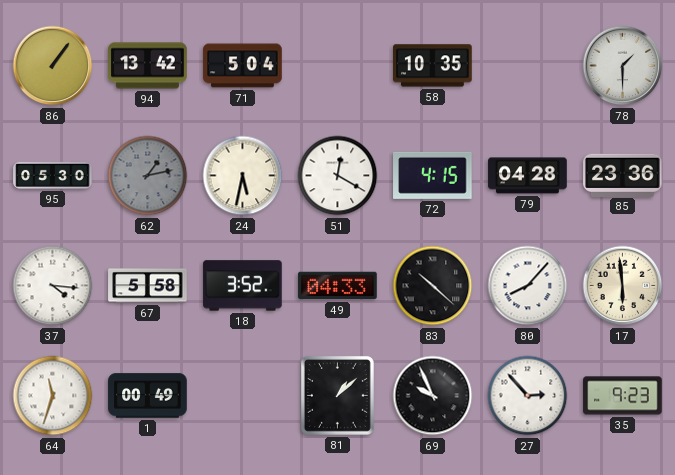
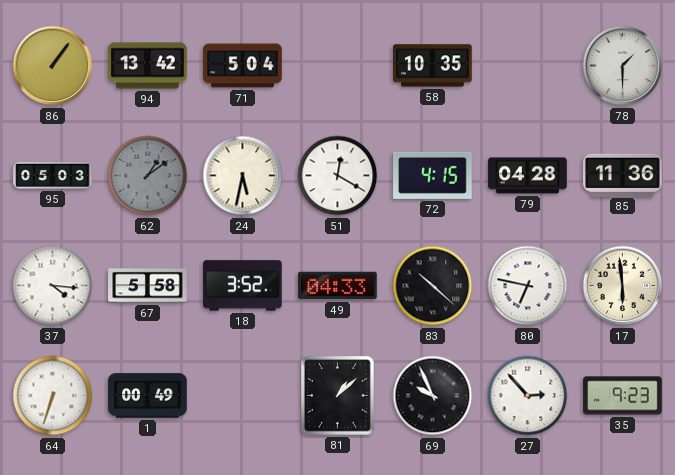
95: 05:30 -> 05:03 (53, 175)
62: 1:13 -> 1:09 (148, 176)
85: 23:36 -> 11:36 (623, 175)
80: 8:07 -> 6:47 (528, 286)
64: 11:33 -> 6:33 (53, 396)
